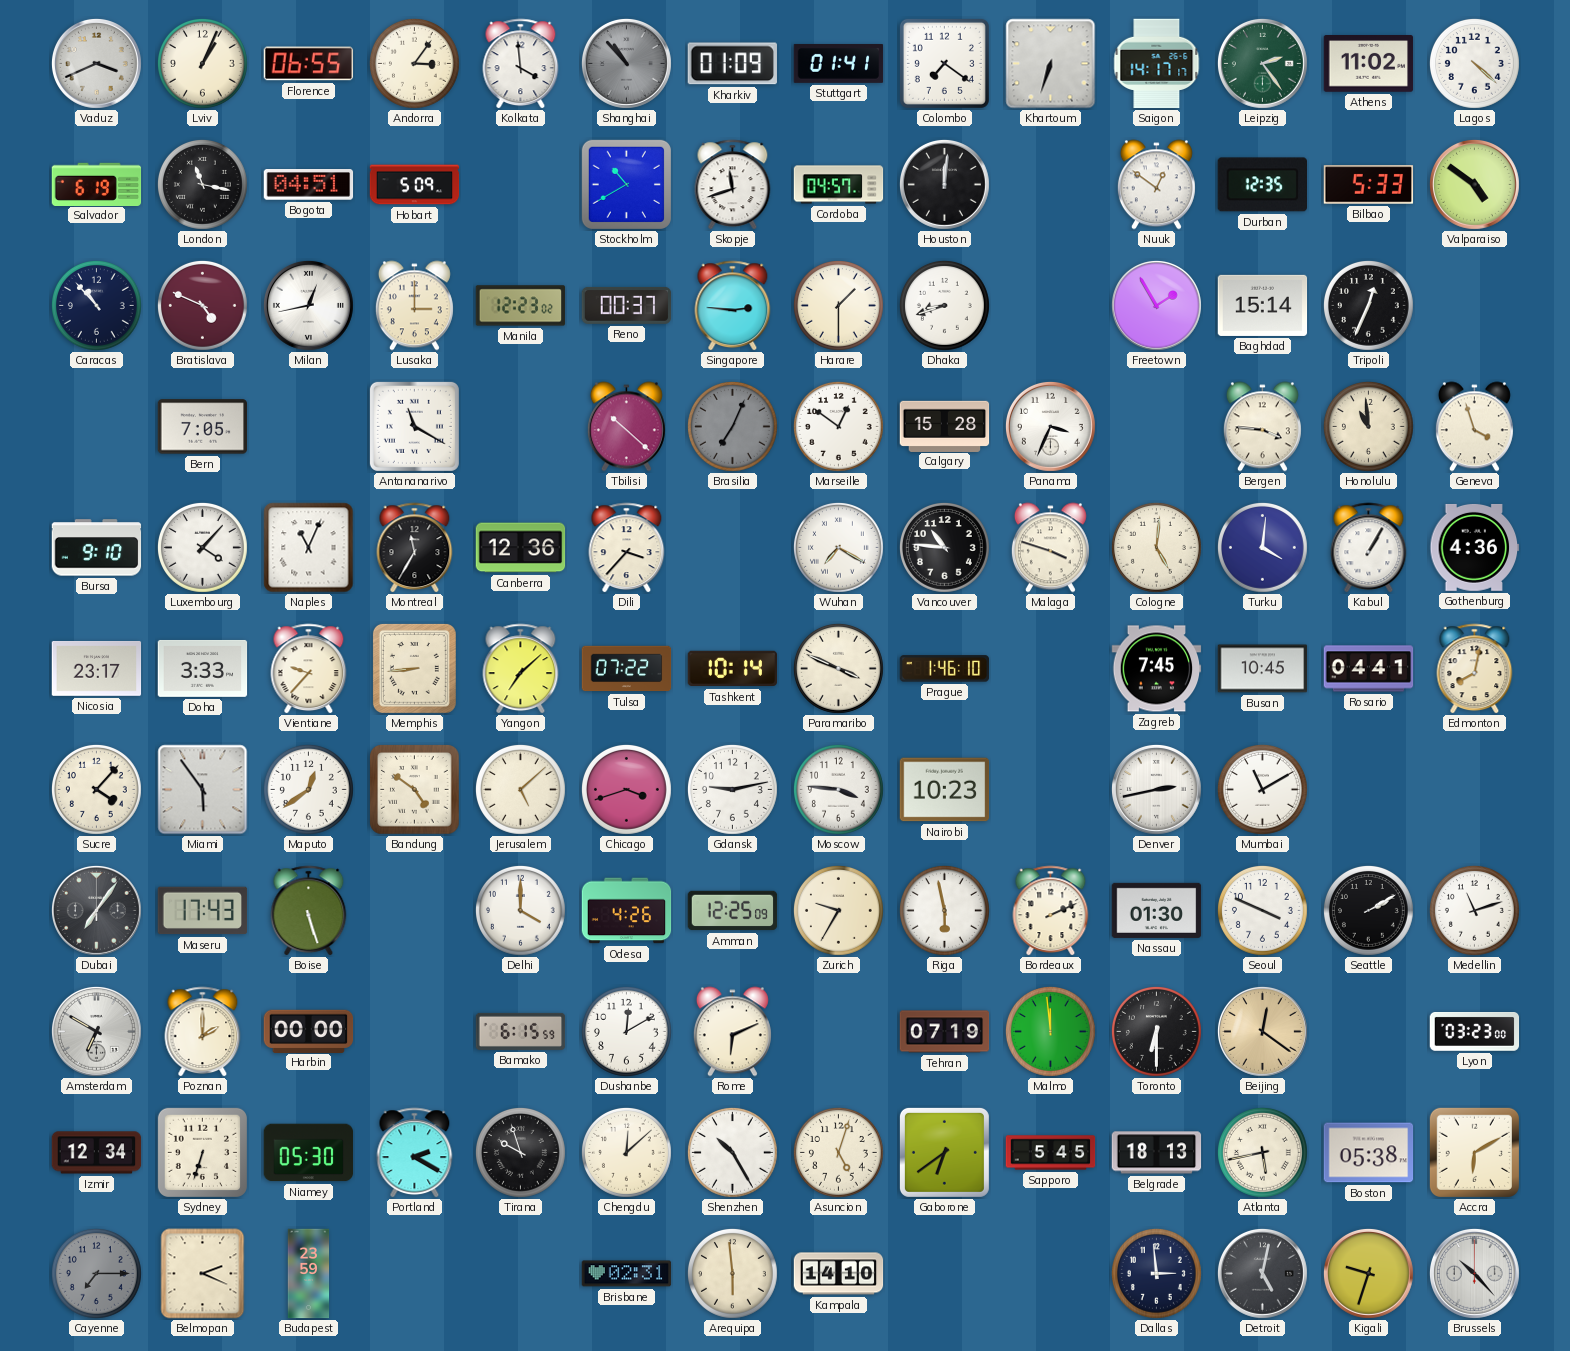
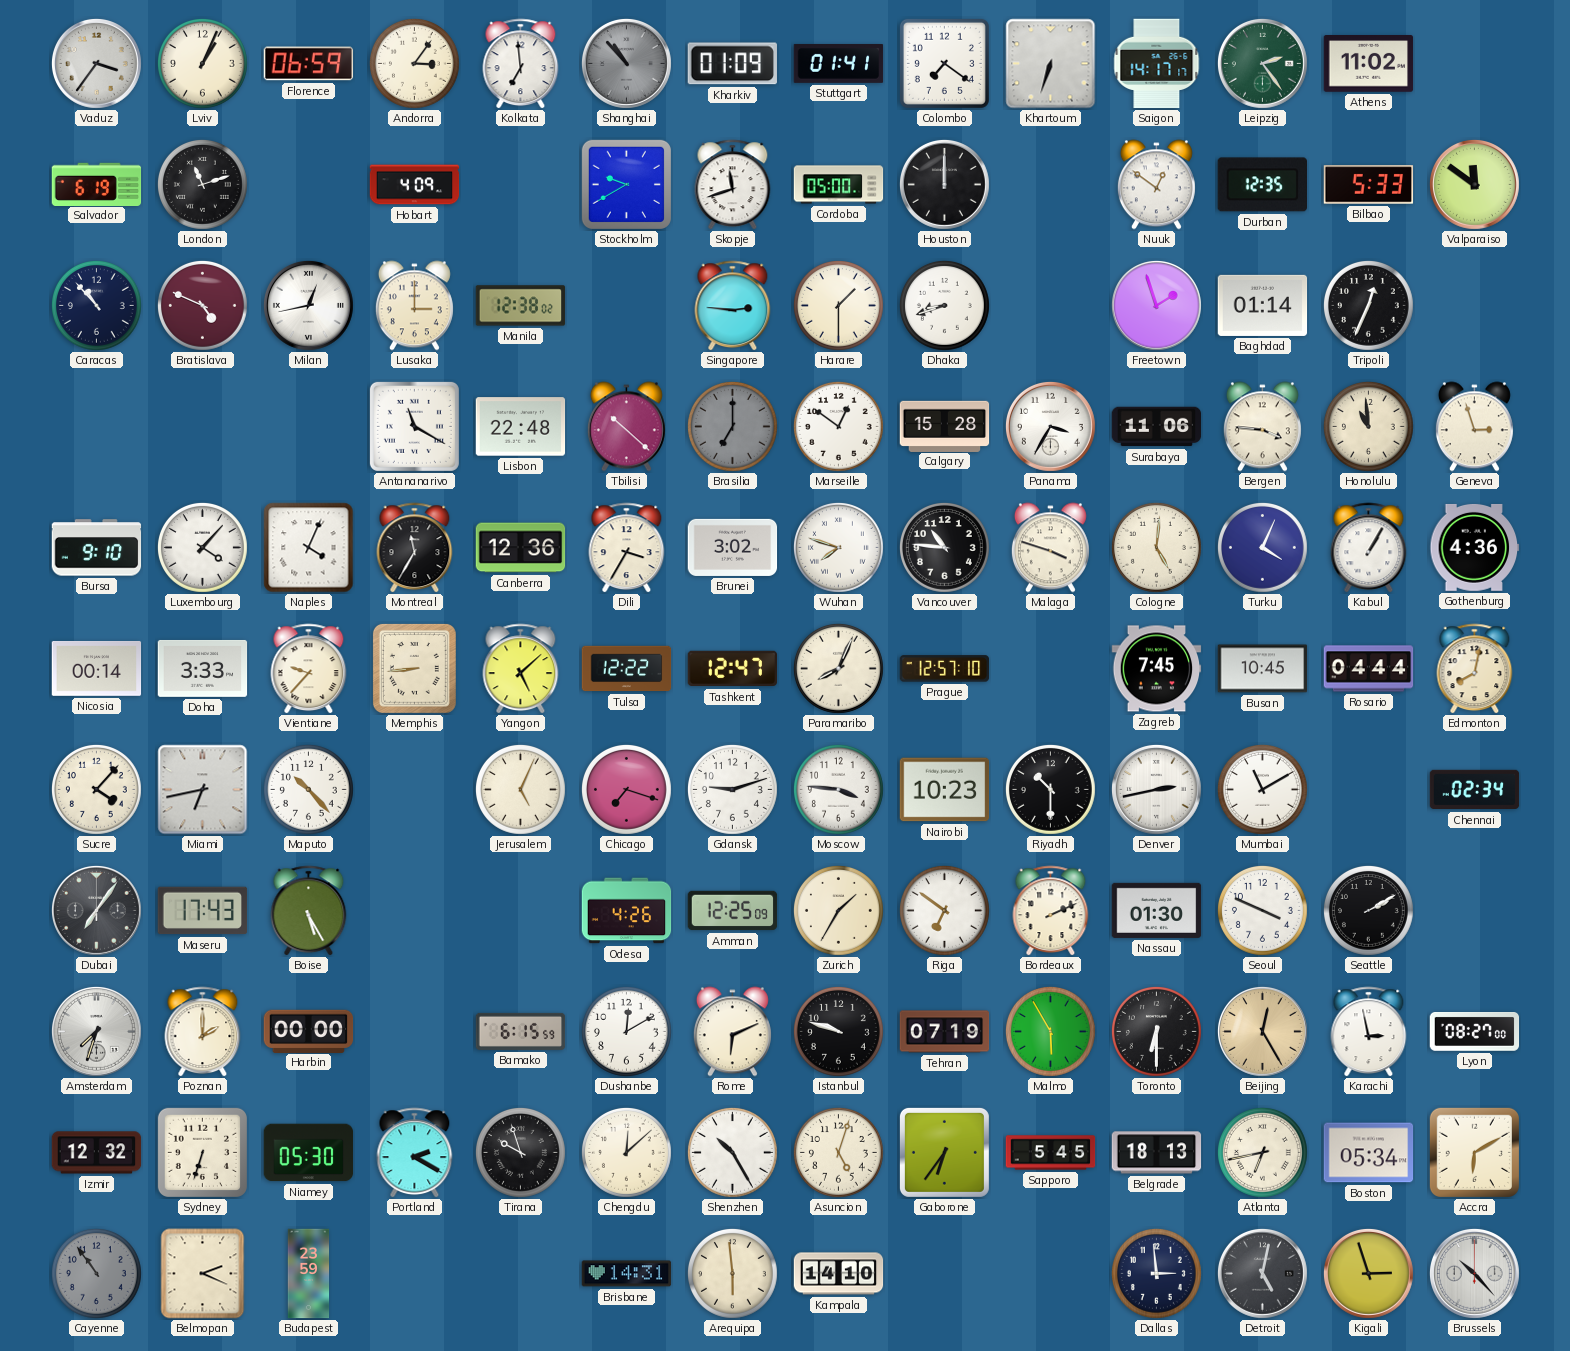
Vaduz: 3:41 -> 3:36 (96, 63)
Florence: 06:55 -> 06:59 (309, 64)
Kolkata: 3:59 -> 6:59 (521, 64)
Lagos: 4:22 -> none (1474, 63)
London: 11:17 -> 11:12 (202, 184)
Bogota: 04:51 -> none (309, 185)
Hobart: 5:09 -> 4:09 (415, 185)
Stockholm: 10:40 -> 9:40 (626, 184)
Cordoba: 04:57 -> 05:00 (839, 185)
Houston: 12:01 -> 12:00 (944, 184)
Valparaiso: 4:51 -> 11:51 (1474, 184)
Manila: 12:23 -> 12:38 (521, 306)
Reno: 00:37 -> none (627, 305)
Freetown: 1:55 -> 1:57 (1156, 305)
Baghdad: 15:14 -> 01:14 (1263, 305)
Bern: 7:05 -> none (203, 427)
Lisbon: none -> 22:48 (521, 427)
Brasilia: 7:04 -> 7:00 (732, 426)
Panama: 3:34 -> 3:35 (1050, 426)
Surabaya: none -> 11:06 (1157, 427)
Geneva: 3:57 -> 2:57 (1474, 427)
Naples: 11:04 -> 4:04 (309, 548)
Dili: 3:37 -> 3:35 (627, 548)
Brunei: none -> 3:02 (733, 547)
Wuhan: 7:20 -> 7:48 (838, 547)
Turku: 4:01 -> 4:04 (1262, 547)
Nicosia: 23:17 -> 00:14 (97, 668)
Yangon: 7:08 -> 5:08 (521, 669)
Tulsa: 07:22 -> 12:22 (627, 669)
Tashkent: 10:14 -> 12:47 (733, 669)
Paramaribo: 3:49 -> 8:04 (838, 668)
Prague: 1:46 -> 12:57 (945, 669)
Rosario: 04:41 -> 04:44 (1369, 669)
Miami: 5:54 -> 6:43 (203, 790)
Maputo: 12:39 -> 10:23 (308, 789)
Bandung: 4:51 -> none (415, 790)
Jerusalem: 5:08 -> 5:04 (520, 789)
Chicago: 3:42 -> 7:18 (626, 789)
Gdansk: 9:13 -> 9:12 (732, 789)
Riyadh: none -> 10:30 (1050, 789)
Chennai: none -> 02:34 (1475, 790)
Boise: 5:27 -> 5:25 (309, 911)
Delhi: 4:00 -> none (520, 910)
Zurich: 9:35 -> 1:35 (838, 910)
Riga: 5:58 -> 6:51 (944, 910)
Medellin: 11:12 -> none (1474, 910)
Amsterdam: 6:50 -> 7:33 (96, 1031)
Istanbul: none -> 9:48 (838, 1031)
Malmo: 11:59 -> 5:55 (1050, 1031)
Beijing: 12:21 -> 12:25 (1262, 1031)
Karachi: none -> 2:58 (1369, 1032)
Lyon: 03:23 -> 08:27 (1475, 1032)
Izmir: 12:34 -> 12:32 (97, 1153)
Gaborone: 6:39 -> 6:36 (944, 1152)
Atlanta: 5:43 -> 6:43 (1262, 1152)
Boston: 05:38 -> 05:34 (1369, 1153)
Cayenne: 7:15 -> 10:54 (96, 1273)
Brisbane: 02:31 -> 14:31 (627, 1274)
Kigali: 9:33 -> 2:57 (1368, 1273)
